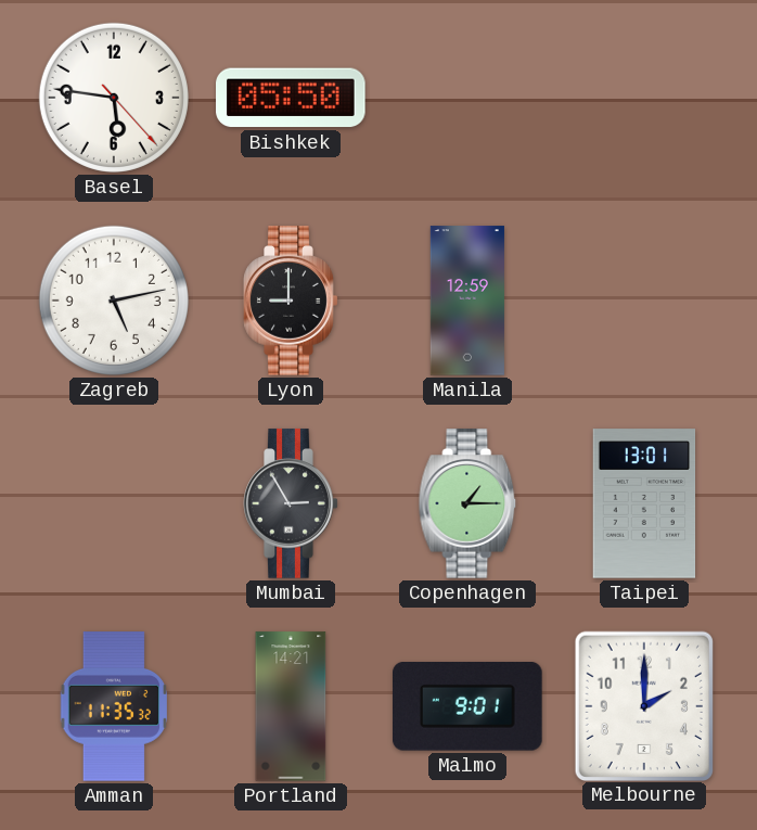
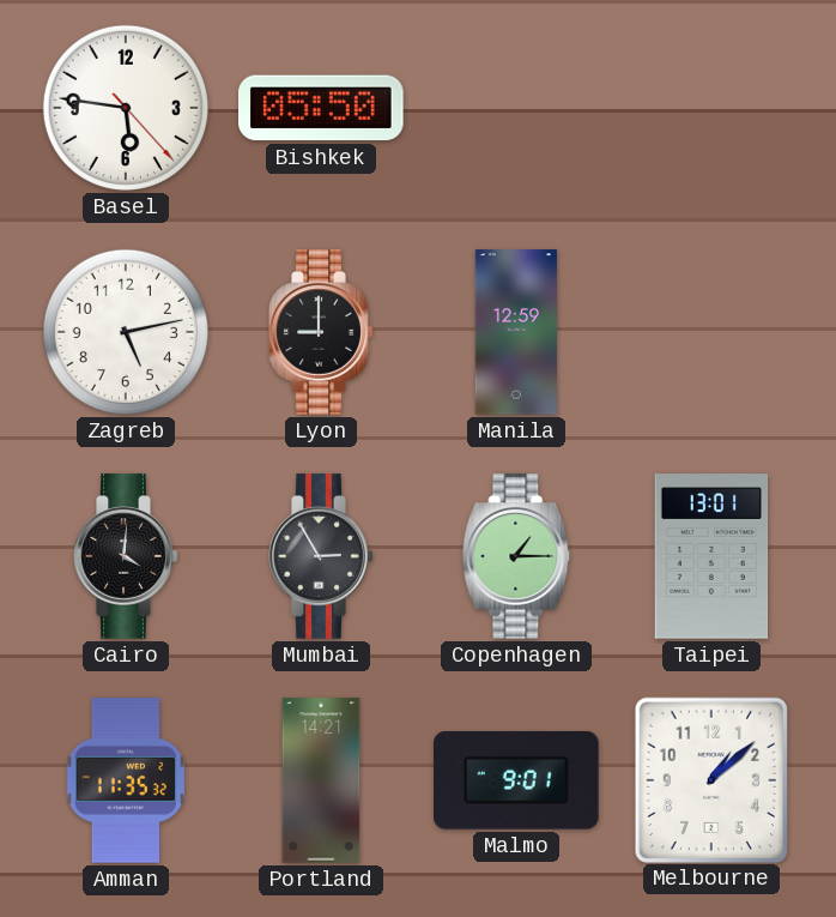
Cairo: none -> 4:01 (126, 556)
Melbourne: 2:00 -> 1:08 (711, 779)
